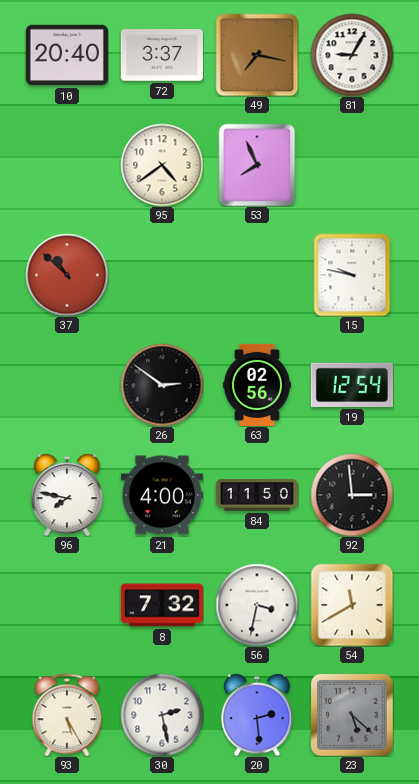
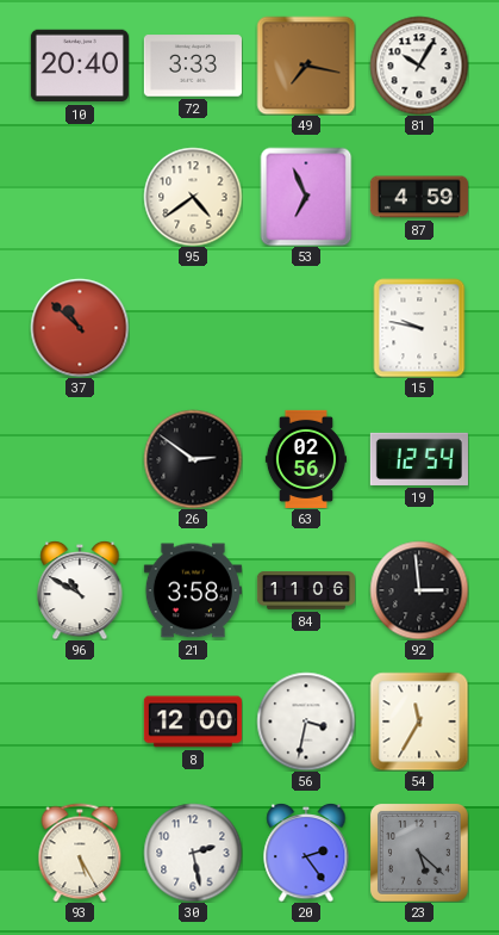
72: 3:37 -> 3:33 (193, 66)
81: 9:05 -> 10:05 (419, 66)
53: 7:56 -> 6:56 (306, 197)
87: none -> 4:59 (419, 197)
96: 7:47 -> 10:50 (80, 590)
21: 4:00 -> 3:58 (193, 590)
84: 11:50 -> 11:06 (305, 590)
8: 7:32 -> 12:00 (193, 722)
54: 11:40 -> 11:35 (419, 722)
20: 2:29 -> 2:24 (306, 853)
